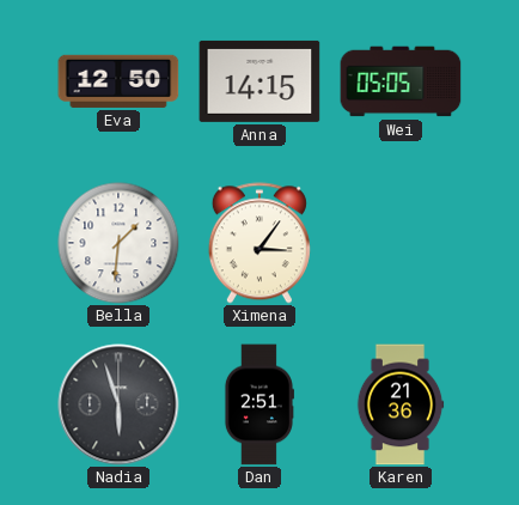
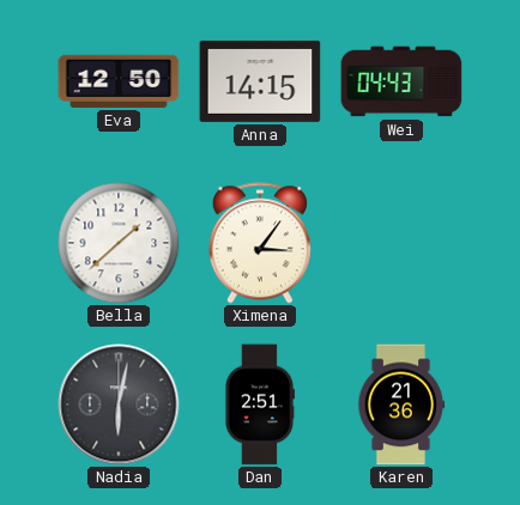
Wei: 05:05 -> 04:43 (401, 81)
Bella: 1:31 -> 1:38 (119, 243)
Nadia: 5:57 -> 6:02 (119, 404)
